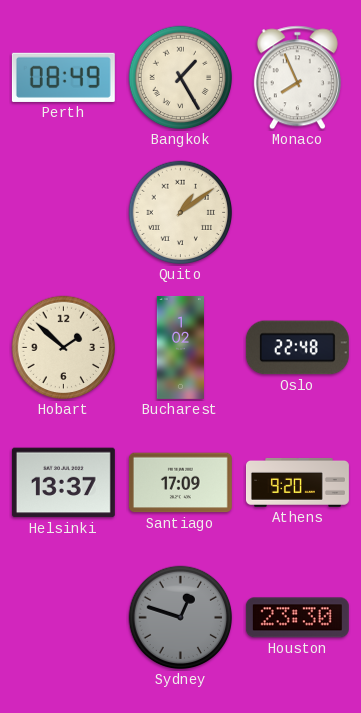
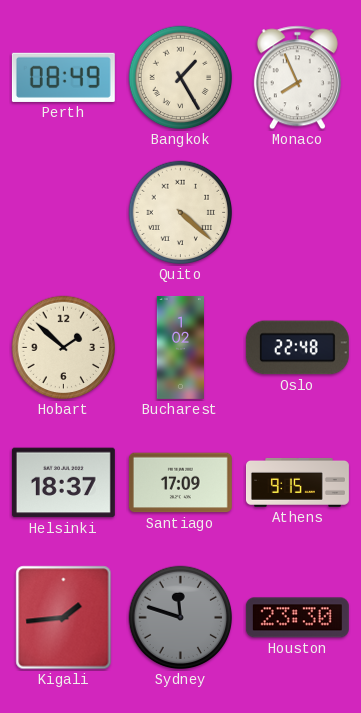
Quito: 1:09 -> 4:22 (181, 213)
Helsinki: 13:37 -> 18:37 (63, 483)
Athens: 9:20 -> 9:15 (297, 482)
Kigali: none -> 1:44 (64, 618)
Sydney: 12:48 -> 11:48 (181, 618)
